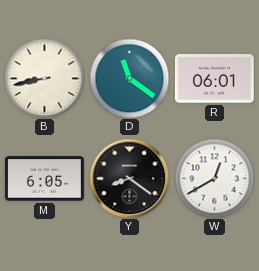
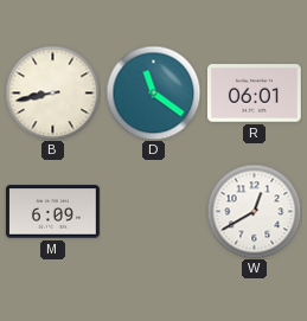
M: 6:05 -> 6:09 (52, 212)
Y: 8:21 -> none (129, 178)
